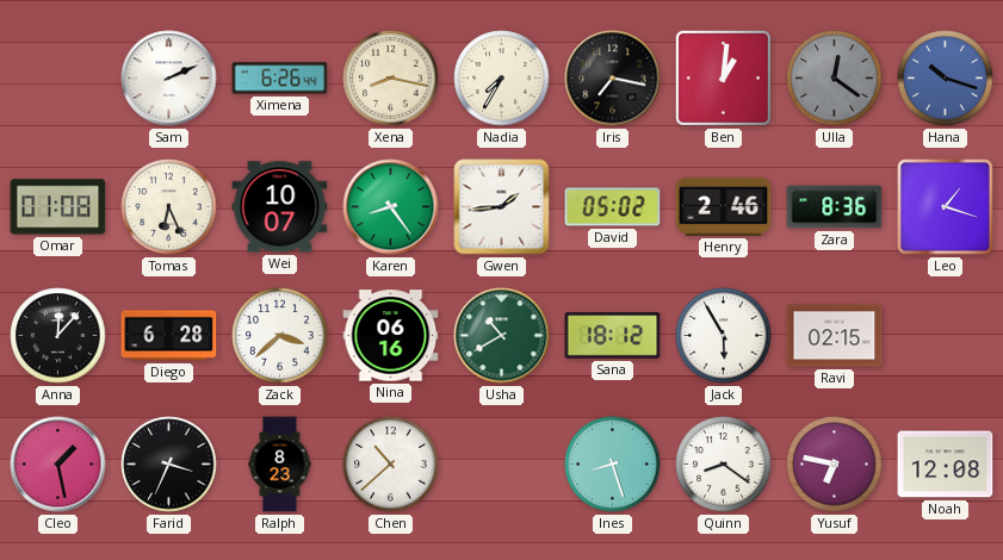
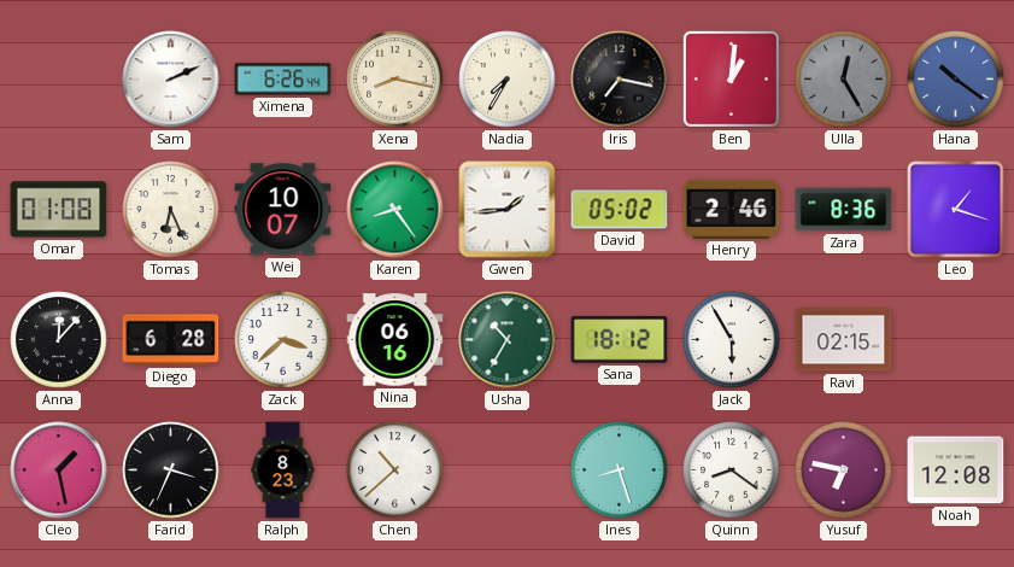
Ulla: 12:21 -> 12:25 (844, 80)
Hana: 10:18 -> 10:21 (956, 80)
Usha: 10:40 -> 10:35 (508, 340)
